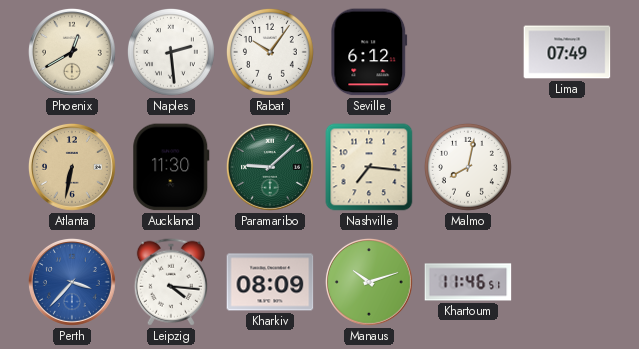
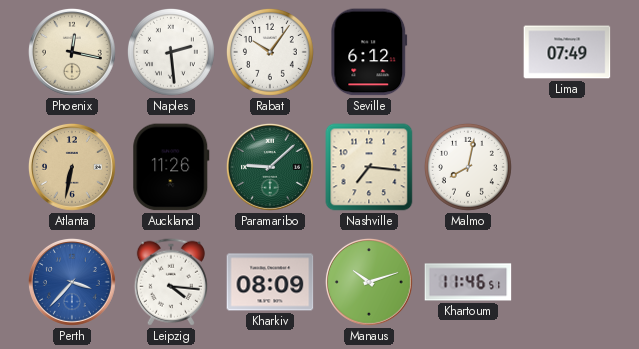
Phoenix: 12:40 -> 12:17 (72, 52)
Auckland: 11:30 -> 11:26 (171, 167)
